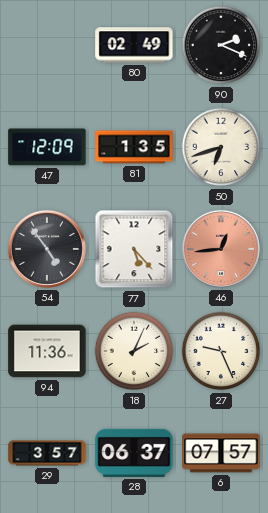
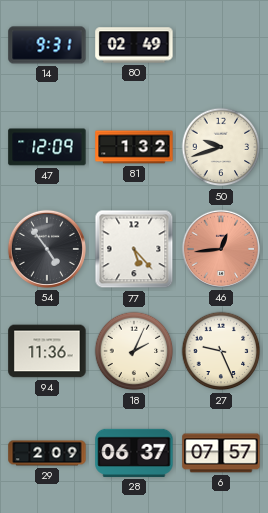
14: none -> 9:31 (47, 45)
90: 2:19 -> none (221, 45)
81: 1:35 -> 1:32 (134, 147)
50: 6:42 -> 9:42 (221, 147)
29: 3:57 -> 2:09 (47, 453)
